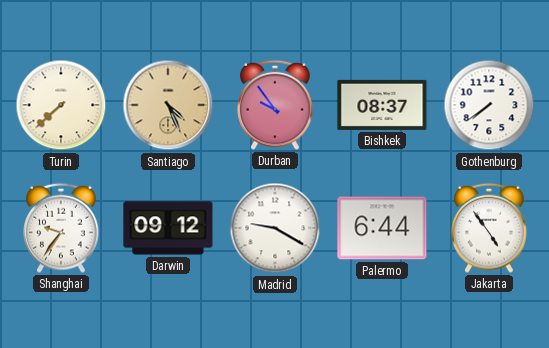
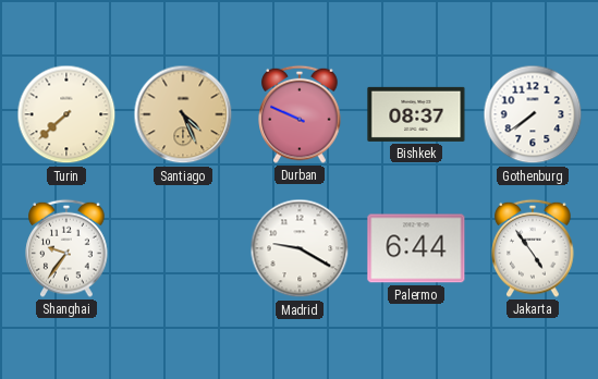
Durban: 9:54 -> 9:49 (300, 114)
Darwin: 09:12 -> none (168, 228)
